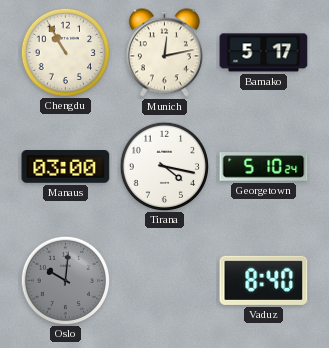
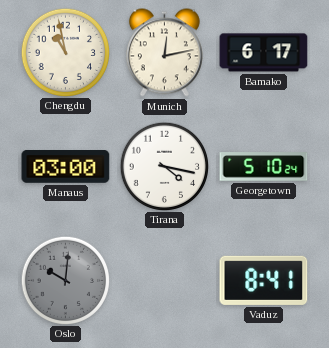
Chengdu: 10:55 -> 10:58 (65, 52)
Bamako: 5:17 -> 6:17 (264, 53)
Vaduz: 8:40 -> 8:41 (264, 280)
